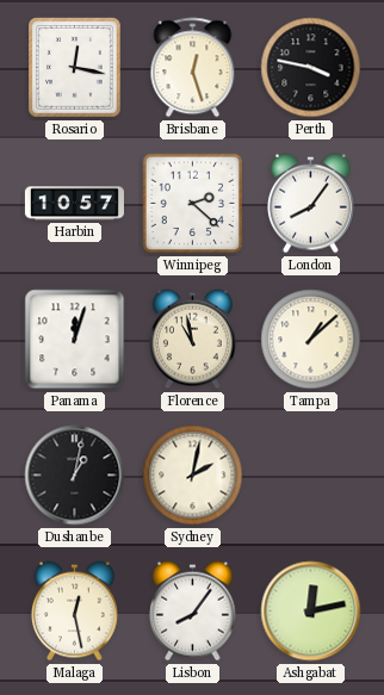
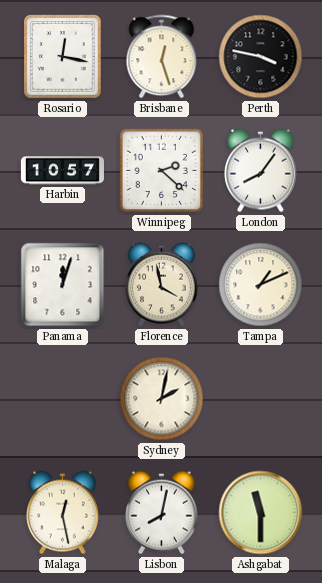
Florence: 10:58 -> 3:58 (161, 285)
Tampa: 1:08 -> 1:11 (261, 285)
Dushanbe: 1:02 -> none (75, 476)
Lisbon: 8:06 -> 8:02 (161, 513)
Ashgabat: 12:13 -> 11:30 (261, 513)
